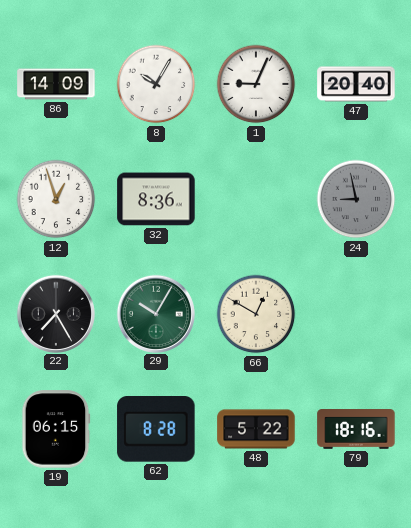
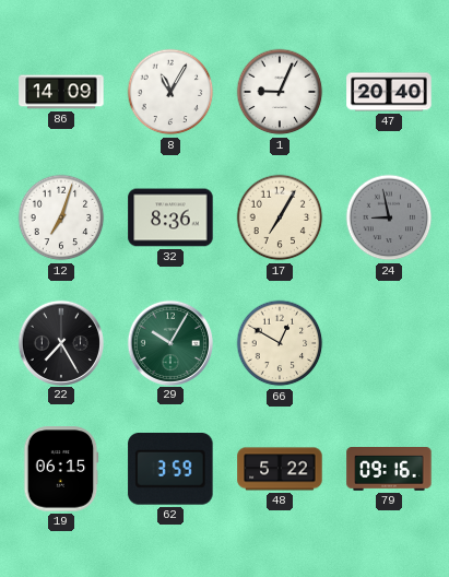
8: 10:05 -> 11:05 (170, 92)
12: 12:57 -> 7:03 (61, 217)
17: none -> 7:05 (280, 217)
62: 8:28 -> 3:59 (170, 470)
79: 18:16 -> 09:16 (389, 470)
